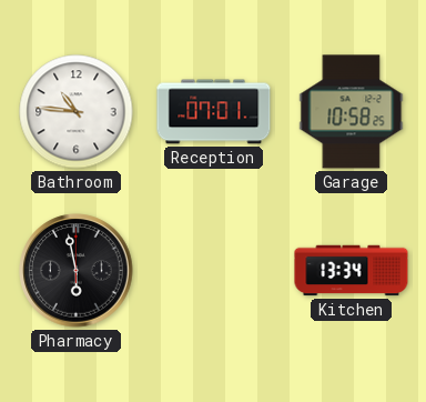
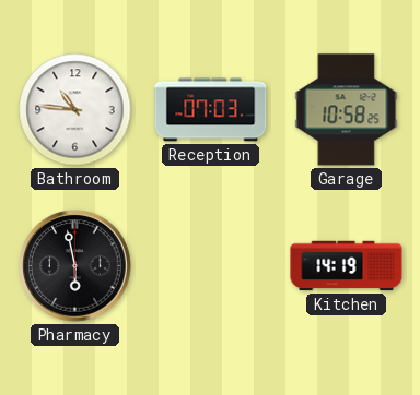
Reception: 07:01 -> 07:03 (211, 110)
Kitchen: 13:34 -> 14:19 (347, 266)
